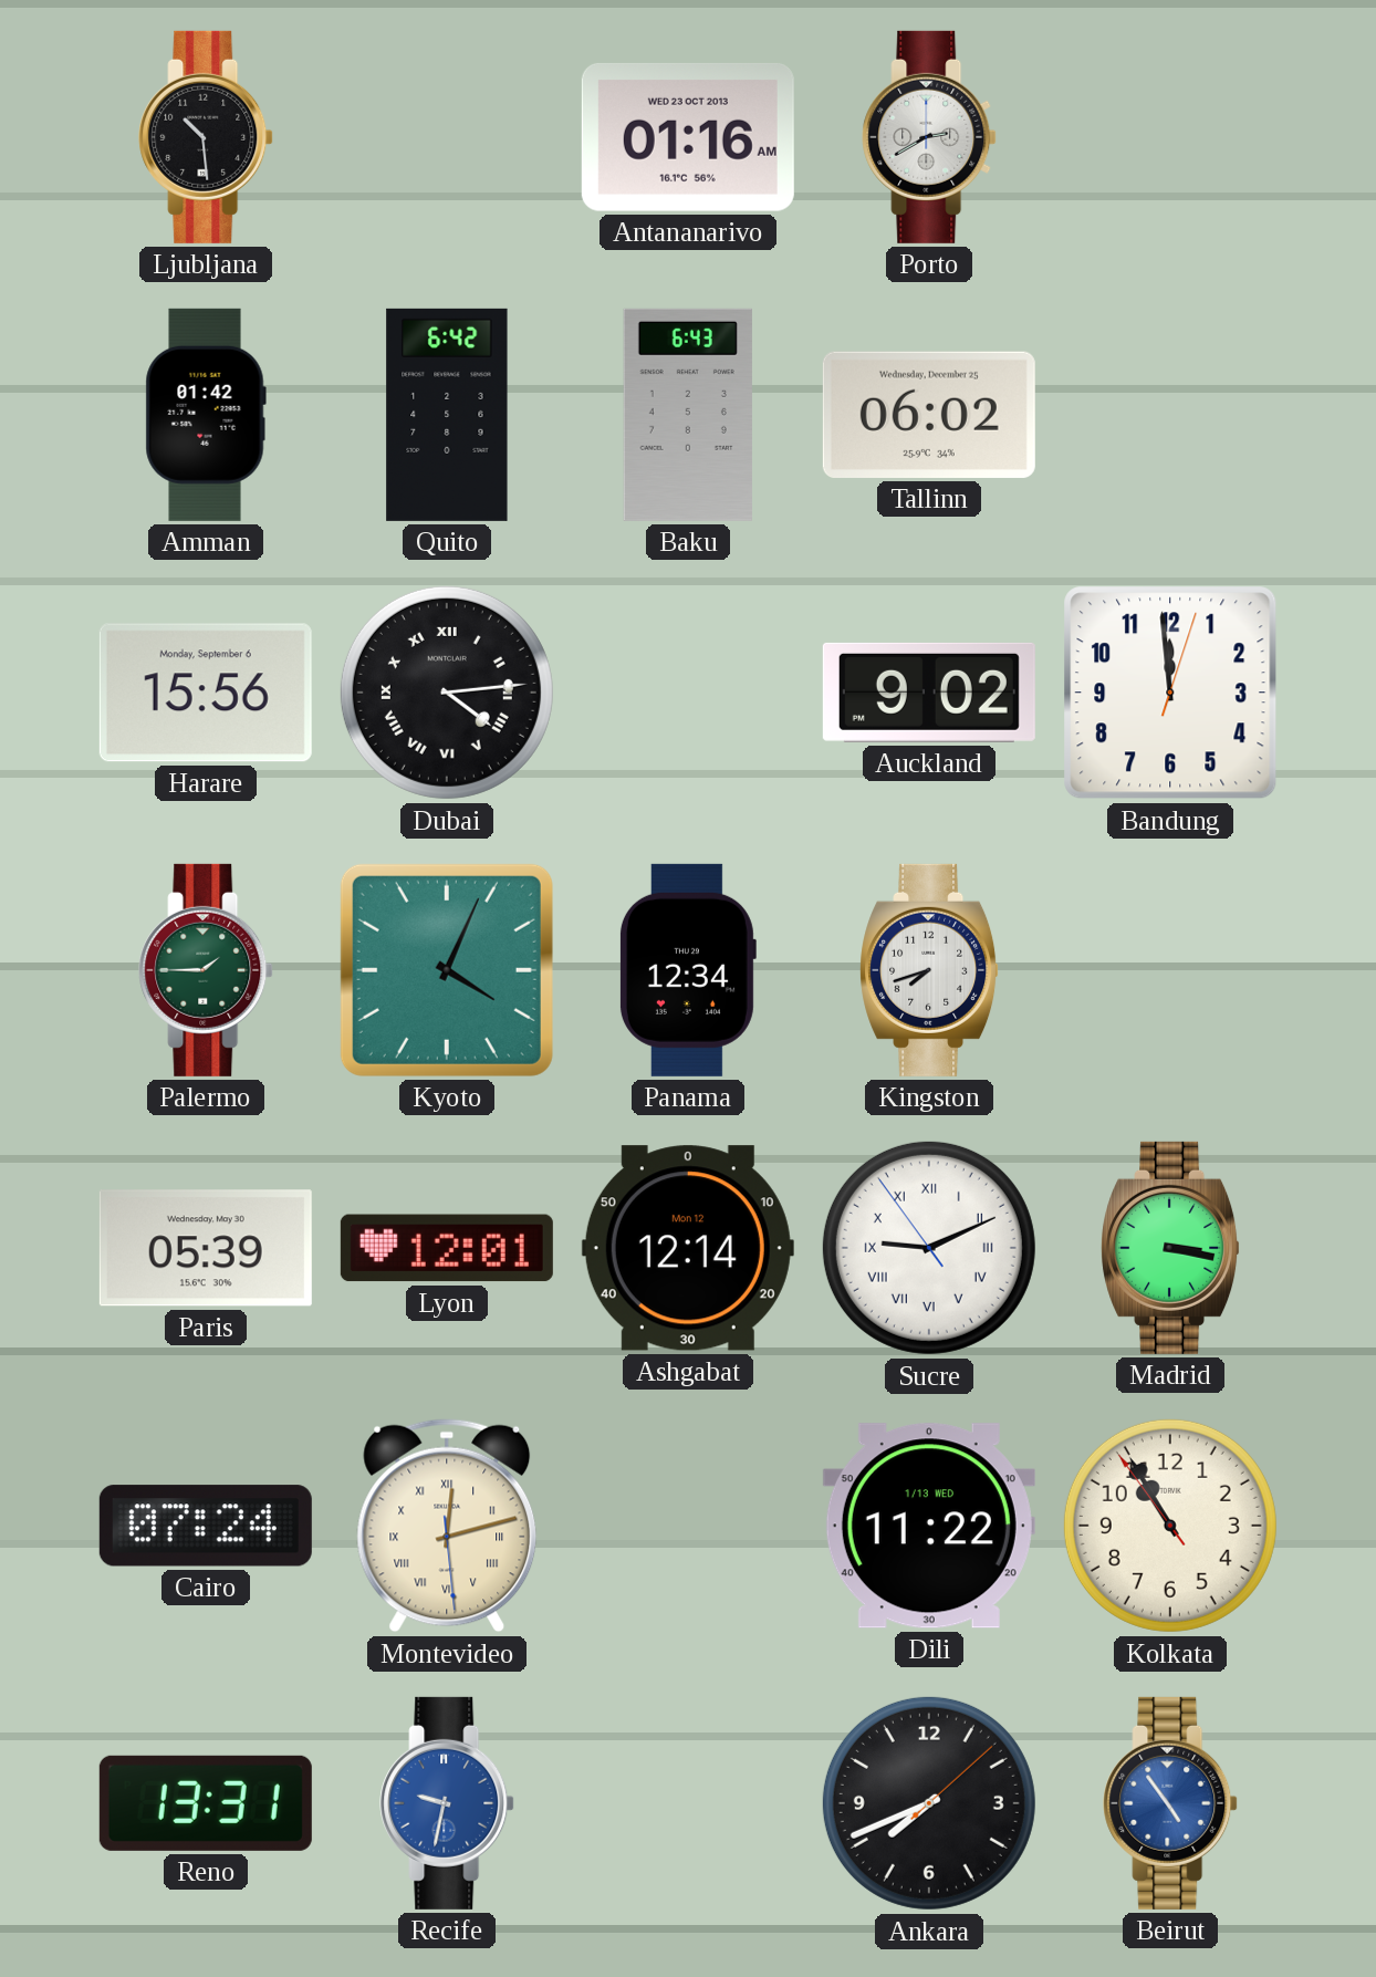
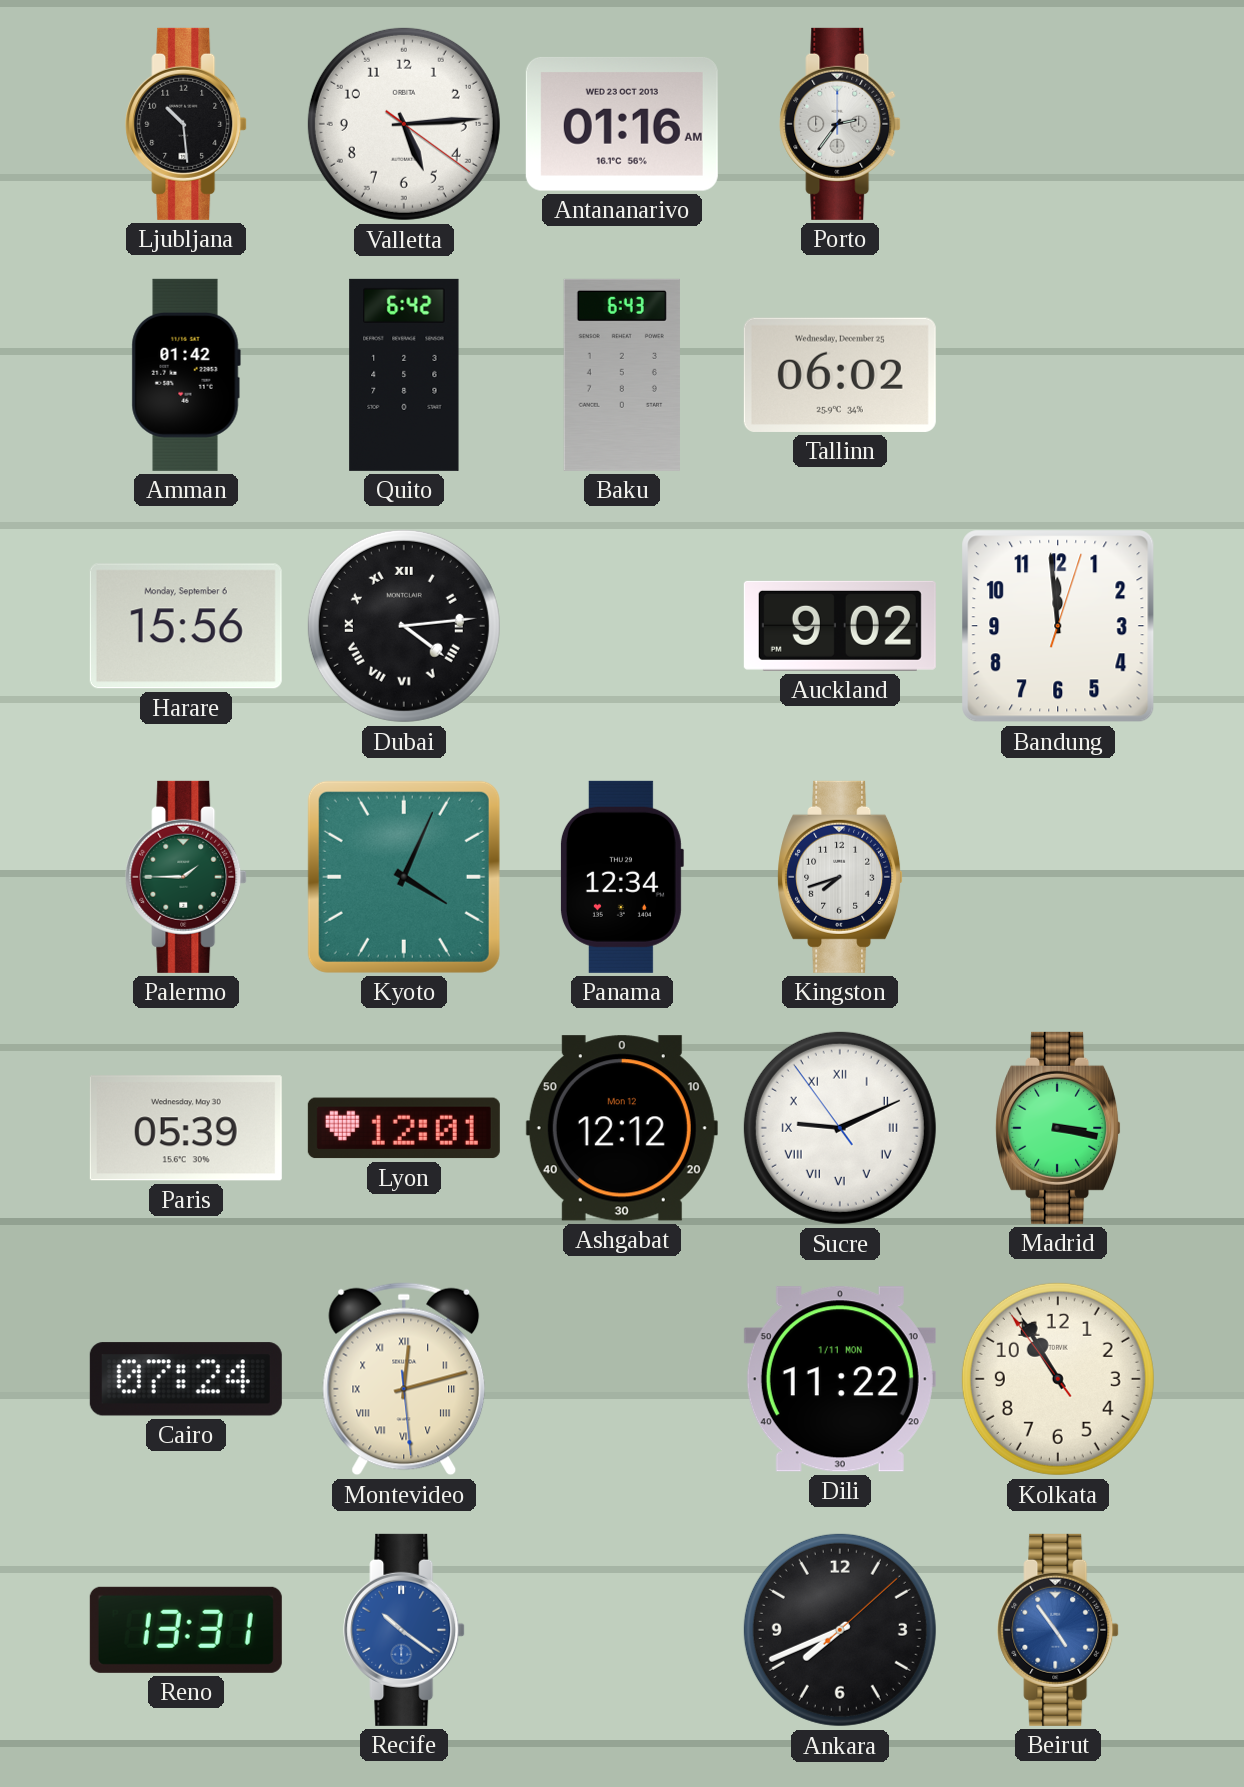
Valletta: none -> 5:14 (404, 124)
Porto: 2:40 -> 2:36 (840, 124)
Ashgabat: 12:14 -> 12:12 (622, 1128)
Dili date: 1/13 WED -> 1/11 MON (840, 1379)
Recife: 9:32 -> 10:21 (404, 1630)
